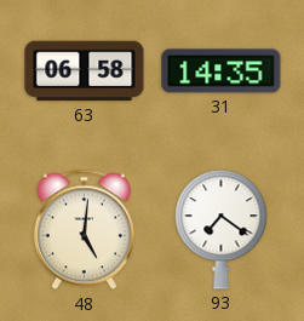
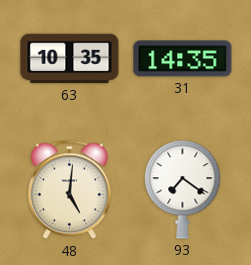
63: 06:58 -> 10:35 (70, 59)
